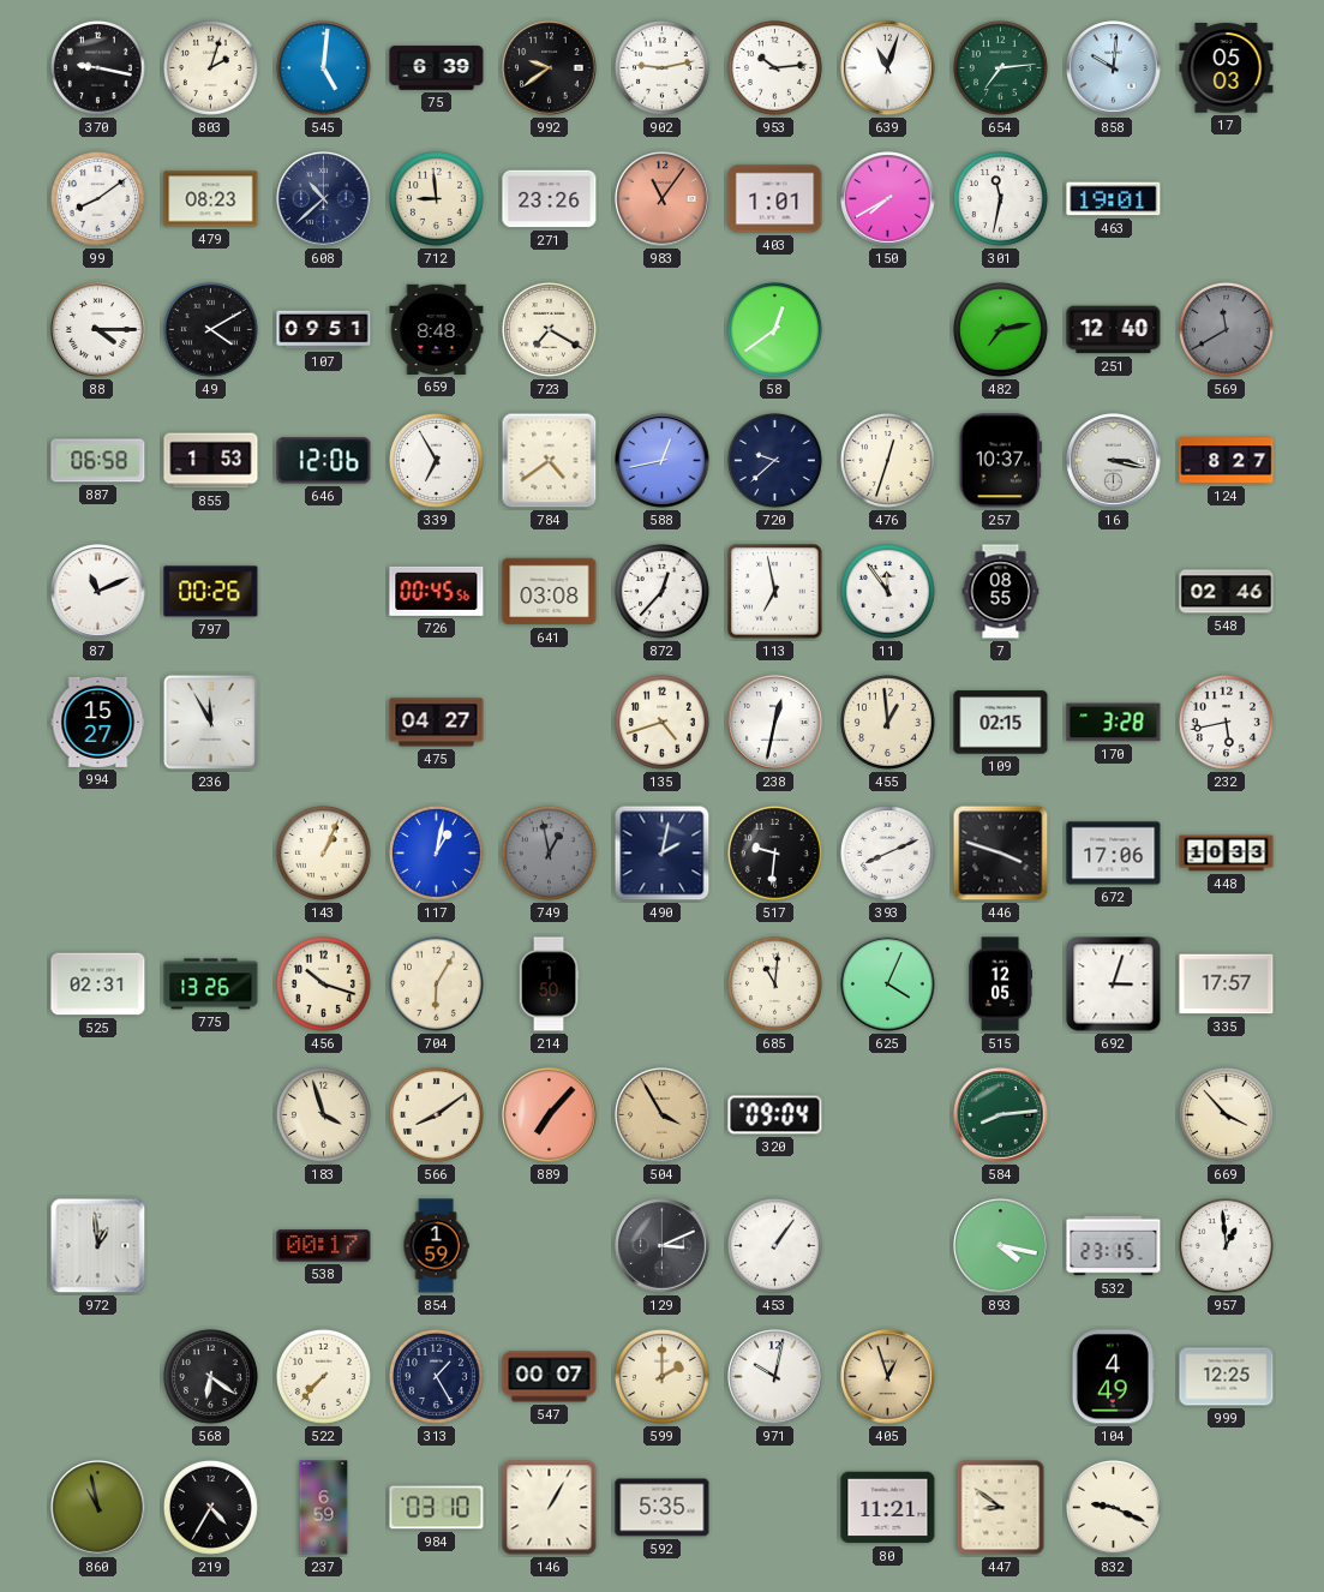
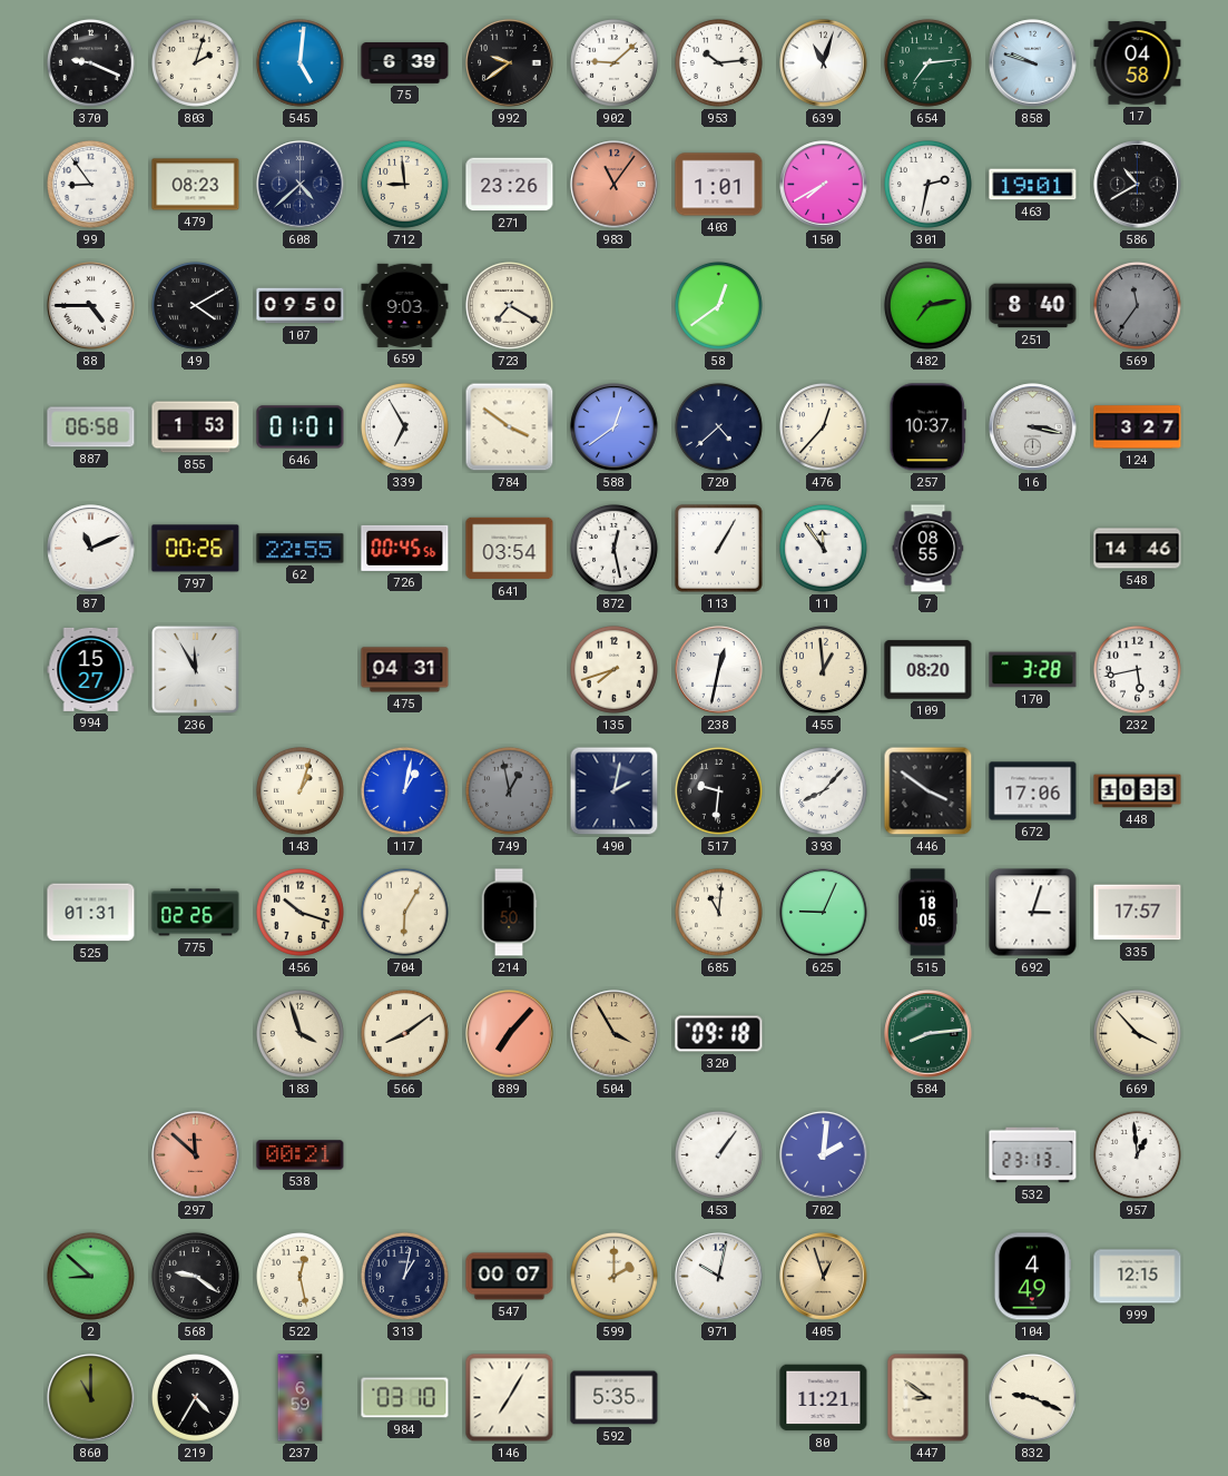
370: 9:17 -> 9:19 (90, 62)
902: 9:13 -> 9:08 (613, 62)
858: 10:01 -> 9:48 (1033, 63)
17: 05:03 -> 04:58 (1138, 63)
99: 8:09 -> 8:54 (90, 184)
608: 10:38 -> 4:38 (301, 185)
301: 11:32 -> 2:32 (927, 184)
586: none -> 10:40 (1138, 185)
88: 4:15 -> 4:45 (91, 306)
107: 09:51 -> 09:50 (301, 306)
659: 8:48 -> 9:03 (405, 305)
251: 12:40 -> 8:40 (1033, 306)
569: 11:40 -> 11:36 (1137, 305)
646: 12:06 -> 01:01 (301, 427)
784: 4:39 -> 3:51 (510, 427)
588: 12:43 -> 12:39 (615, 427)
720: 9:38 -> 4:38 (718, 426)
476: 12:33 -> 12:37 (823, 426)
124: 8:27 -> 3:27 (1138, 427)
62: none -> 22:55 (301, 549)
641: 03:08 -> 03:54 (510, 549)
872: 12:37 -> 12:28 (613, 548)
113: 6:58 -> 1:05 (719, 549)
548: 02:46 -> 14:46 (1138, 549)
475: 04:27 -> 04:31 (405, 670)
135: 4:42 -> 7:42 (613, 669)
109: 02:15 -> 08:20 (929, 670)
143: 1:04 -> 1:03 (299, 790)
393: 8:11 -> 8:07 (823, 790)
446: 3:48 -> 3:51 (929, 791)
525: 02:31 -> 01:31 (91, 913)
775: 13:26 -> 02:26 (196, 913)
625: 4:04 -> 9:04 (824, 913)
515: 12:05 -> 18:05 (927, 913)
320: 09:04 -> 09:18 (719, 1034)
972: 12:59 -> none (98, 1246)
297: none -> 11:52 (196, 1155)
538: 00:17 -> 00:21 (301, 1155)
854: 1:59 -> none (436, 1246)
129: 3:11 -> none (663, 1246)
702: none -> 2:01 (824, 1155)
893: 4:17 -> none (1001, 1246)
532: 23:15 -> 23:13 (1033, 1155)
2: none -> 8:52 (90, 1276)
568: 6:21 -> 9:21 (195, 1276)
522: 7:37 -> 12:28 (299, 1276)
313: 1:25 -> 1:02 (404, 1276)
999: 12:25 -> 12:15 (1138, 1277)
860: 10:58 -> 11:00 (91, 1398)
146: 1:05 -> 7:05 (510, 1398)
